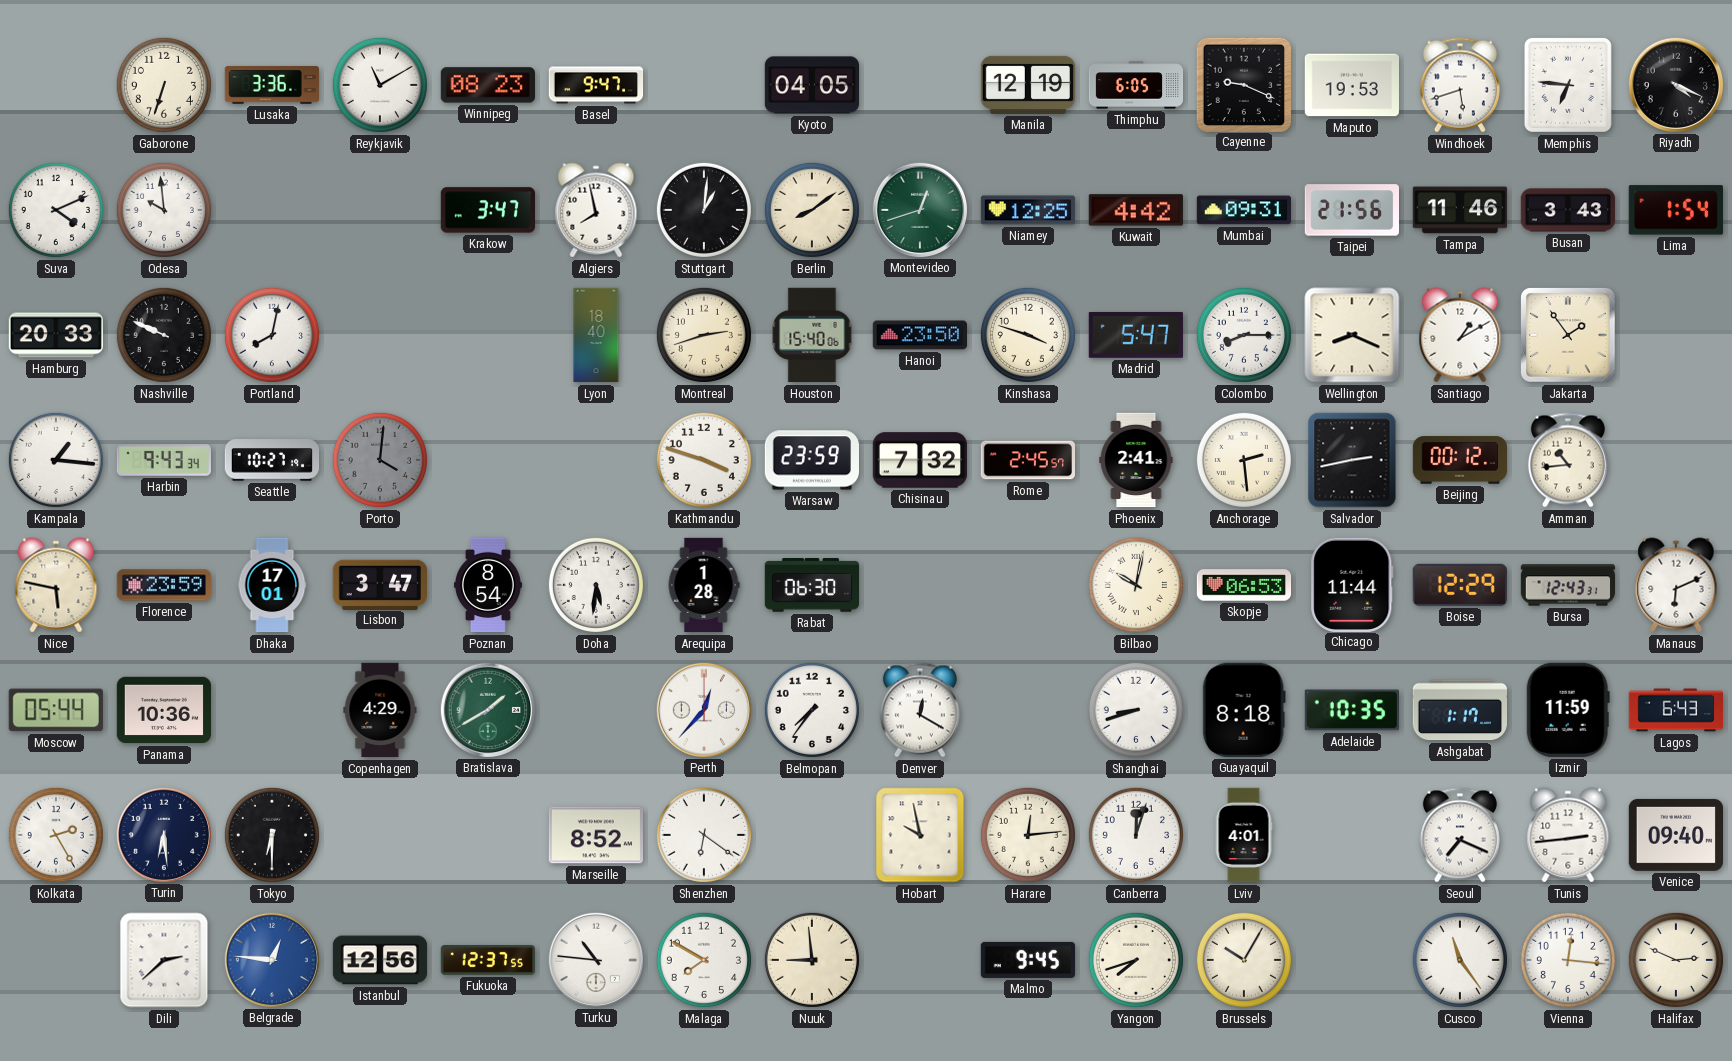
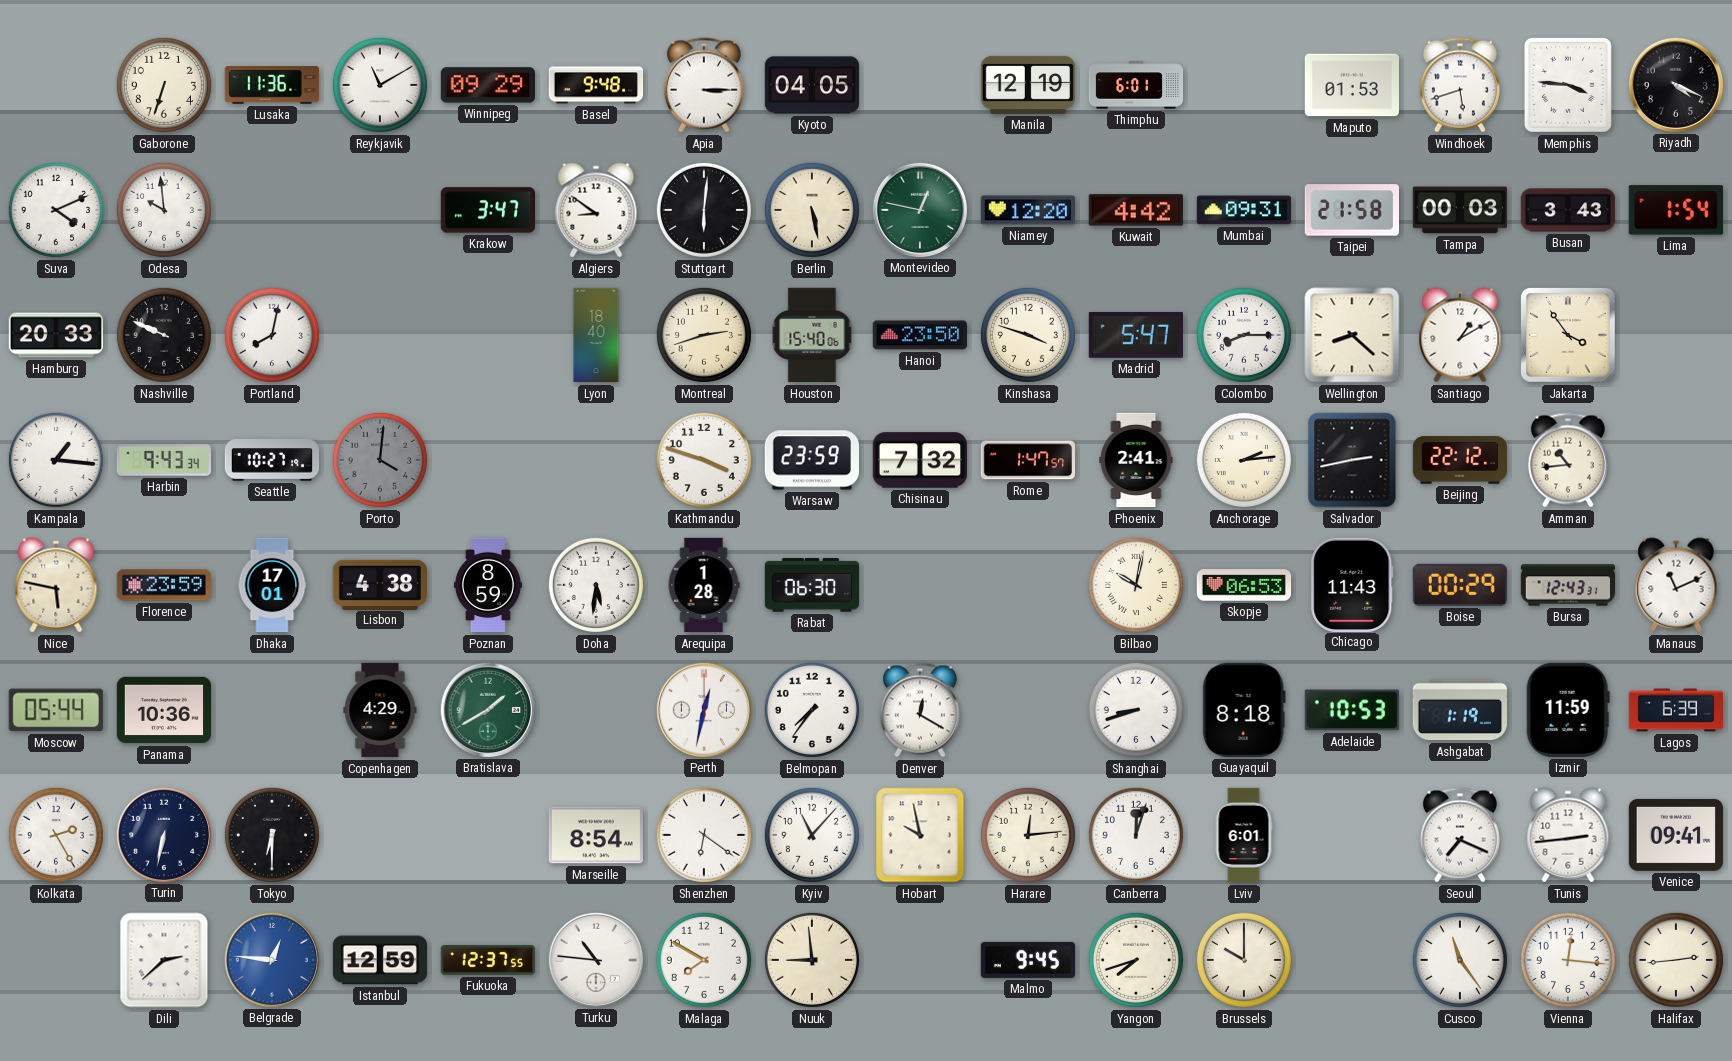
Lusaka: 3:36 -> 11:36 (272, 85)
Winnipeg: 08:23 -> 09:29 (487, 85)
Basel: 9:47 -> 9:48 (596, 85)
Apia: none -> 3:15 (704, 85)
Thimphu: 6:05 -> 6:01 (1136, 85)
Cayenne: 9:19 -> none (1243, 84)
Maputo: 19:53 -> 01:53 (1351, 85)
Memphis: 6:46 -> 3:46 (1568, 85)
Algiers: 7:58 -> 8:51 (596, 210)
Stuttgart: 1:01 -> 6:01 (704, 210)
Berlin: 8:09 -> 5:28 (812, 210)
Montevideo: 12:42 -> 12:47 (919, 209)
Niamey: 12:25 -> 12:20 (1028, 210)
Taipei: 21:56 -> 21:58 (1351, 210)
Tampa: 11:46 -> 00:03 (1459, 210)
Wellington: 8:19 -> 8:22 (1352, 335)
Jakarta: 1:54 -> 3:54 (1568, 335)
Rome: 2:45 -> 1:47 (1027, 460)
Anchorage: 2:29 -> 2:14 (1244, 460)
Beijing: 00:12 -> 22:12 (1460, 460)
Lisbon: 3:47 -> 4:38 (379, 584)
Poznan: 8:54 -> 8:59 (488, 585)
Chicago: 11:44 -> 11:43 (1352, 584)
Boise: 12:29 -> 00:29 (1460, 585)
Manaus: 6:11 -> 11:11 (1676, 585)
Perth: 12:37 -> 12:32 (703, 709)
Adelaide: 10:35 -> 10:53 (1351, 710)
Ashgabat: 1:17 -> 1:19 (1459, 710)
Lagos: 6:43 -> 6:39 (1676, 710)
Turin: 6:29 -> 6:32 (163, 834)
Marseille: 8:52 -> 8:54 (595, 835)
Kyiv: none -> 11:07 (812, 835)
Lviv: 4:01 -> 6:01 (1244, 835)
Venice: 09:40 -> 09:41 (1675, 835)
Istanbul: 12:56 -> 12:59 (380, 960)
Brussels: 10:05 -> 10:00 (1244, 960)
Halifax: 2:49 -> 2:44 (1676, 960)
